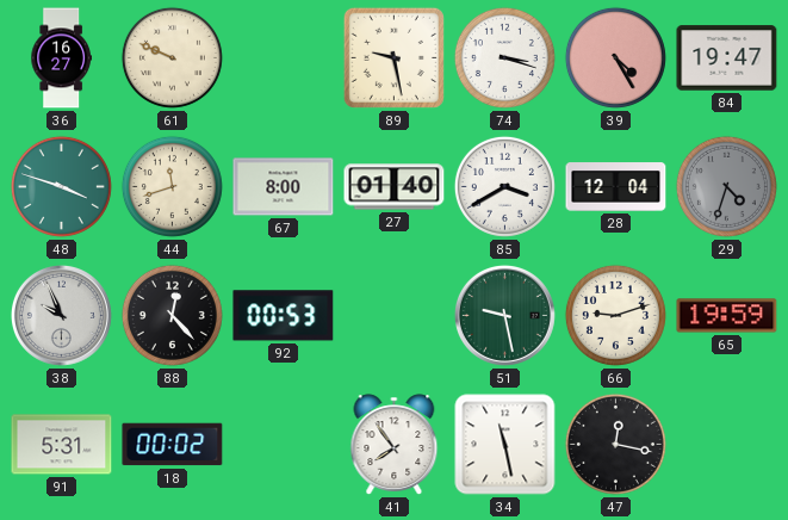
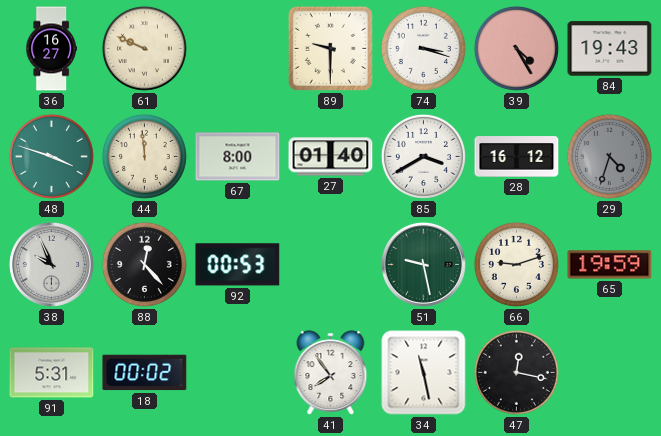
89: 9:28 -> 9:30 (330, 48)
84: 19:47 -> 19:43 (610, 49)
44: 11:42 -> 11:59 (144, 156)
28: 12:04 -> 16:12 (517, 157)
